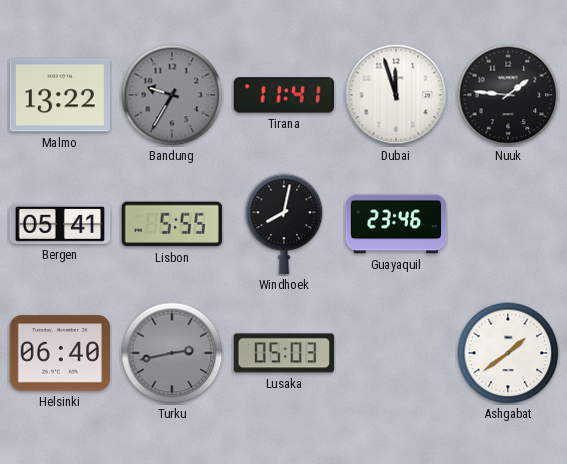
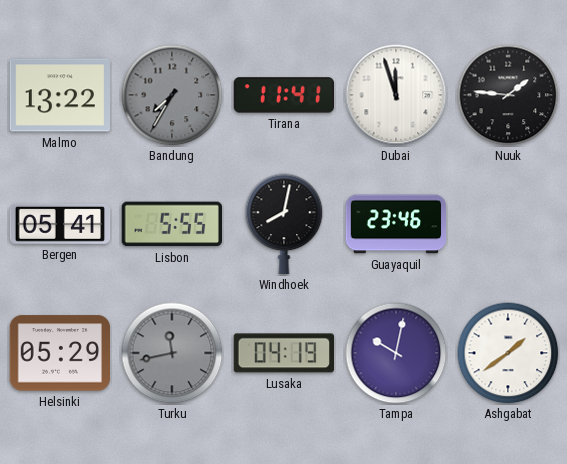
Bandung: 9:35 -> 7:35 (172, 95)
Helsinki: 06:40 -> 05:29 (60, 353)
Turku: 2:43 -> 11:43 (172, 353)
Lusaka: 05:03 -> 04:19 (283, 353)
Tampa: none -> 10:02 (396, 353)
